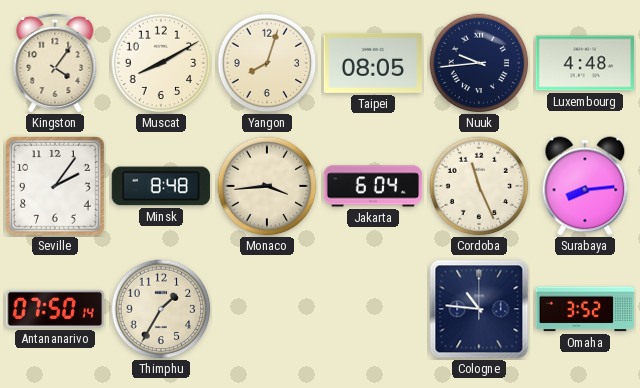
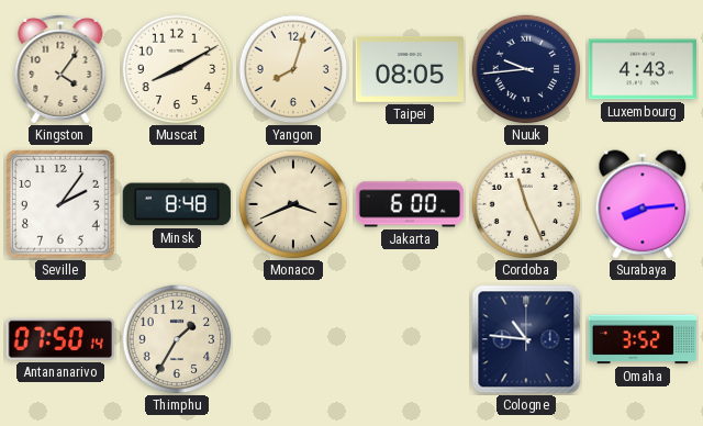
Luxembourg: 4:48 -> 4:43 (641, 69)
Monaco: 3:44 -> 3:41 (293, 204)
Jakarta: 6:04 -> 6:00 (410, 204)
